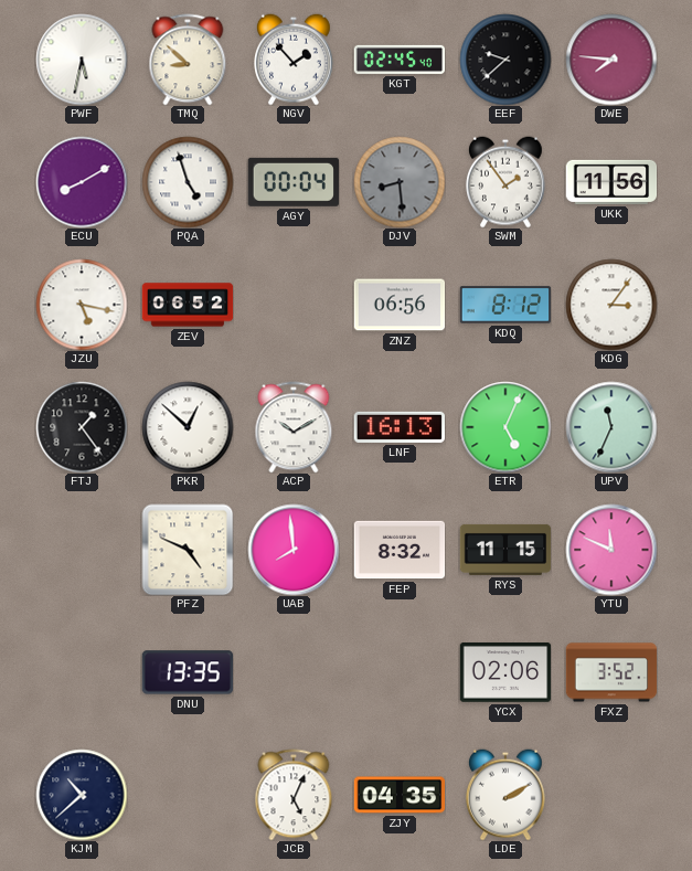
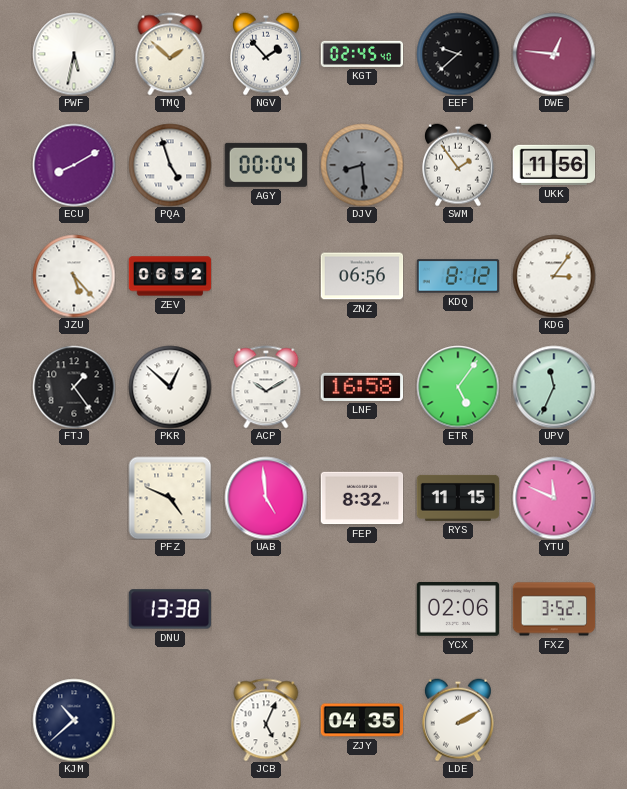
TMQ: 8:52 -> 1:52 (170, 54)
DWE: 7:46 -> 12:46 (554, 54)
JZU: 5:17 -> 5:23 (74, 276)
LNF: 16:13 -> 16:58 (361, 387)
ETR: 5:04 -> 5:06 (458, 387)
UAB: 7:59 -> 4:59 (266, 498)
DNU: 13:35 -> 13:38 (170, 609)
